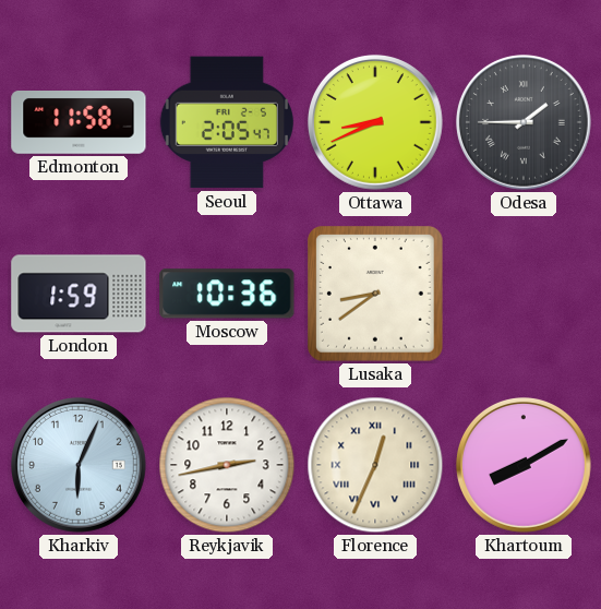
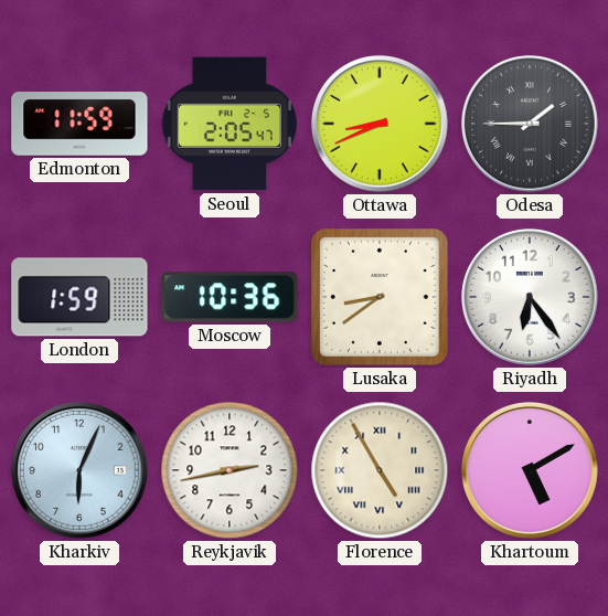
Edmonton: 11:58 -> 11:59 (79, 125)
Riyadh: none -> 6:24 (530, 297)
Florence: 12:34 -> 4:55 (380, 470)
Khartoum: 8:10 -> 5:10 (530, 470)
